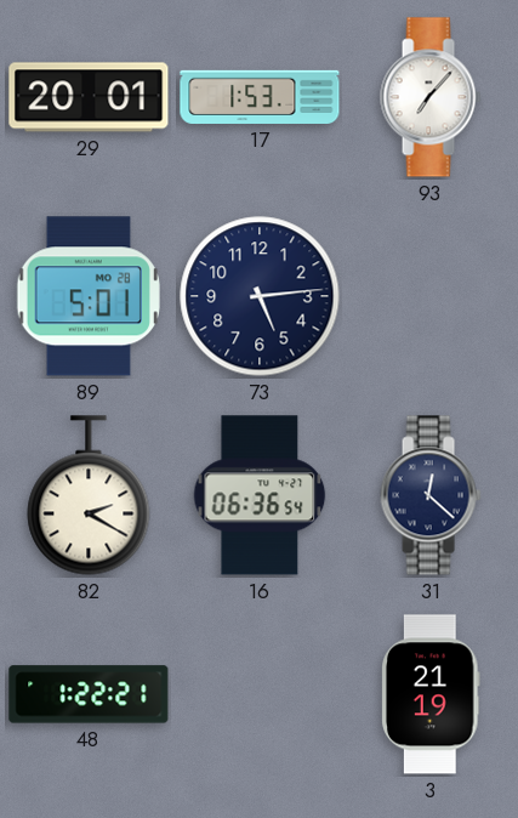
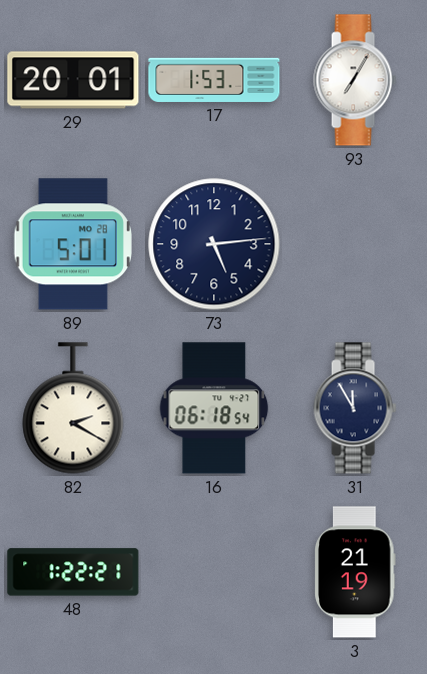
93: 7:07 -> 7:05 (355, 80)
16: 06:36 -> 06:18 (214, 408)
31: 12:22 -> 11:55 (355, 408)
